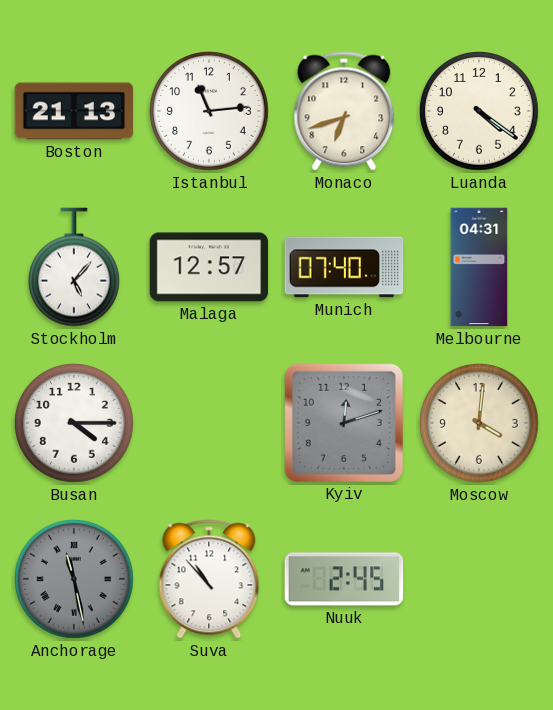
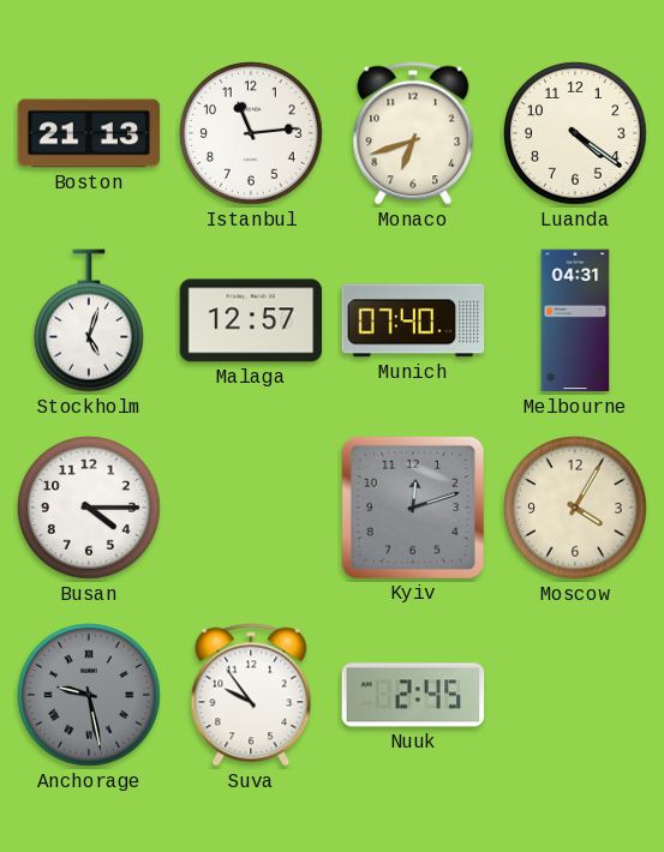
Stockholm: 5:07 -> 5:03 (89, 320)
Moscow: 4:01 -> 4:05 (576, 509)
Anchorage: 11:28 -> 9:28 (90, 696)
Suva: 10:53 -> 9:54 (251, 695)
